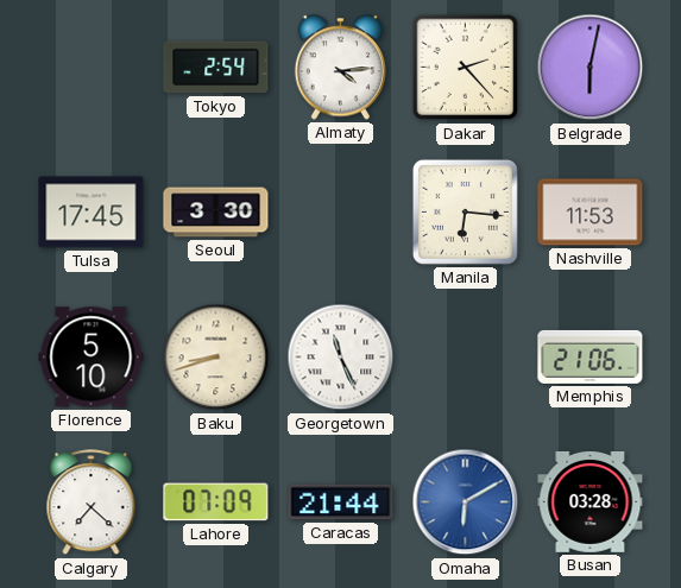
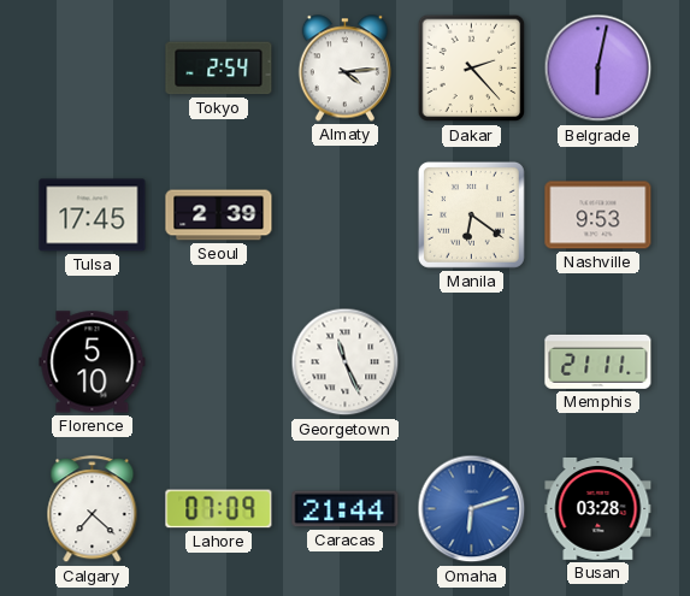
Seoul: 3:30 -> 2:39 (219, 216)
Manila: 6:16 -> 6:21 (471, 214)
Nashville: 11:53 -> 9:53 (598, 216)
Baku: 8:42 -> none (216, 358)
Memphis: 21:06 -> 21:11 (598, 361)
Omaha: 6:10 -> 6:12 (472, 509)
